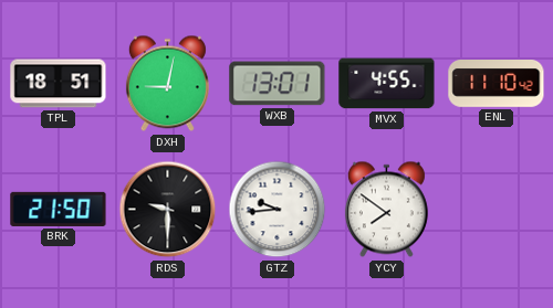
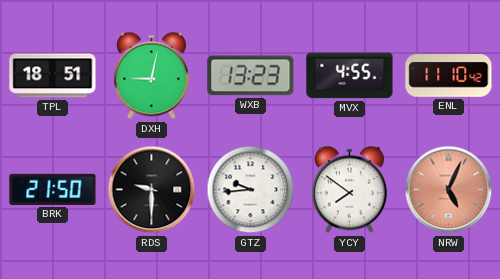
WXB: 13:01 -> 13:23 (251, 76)
NRW: none -> 5:04 (449, 190)
